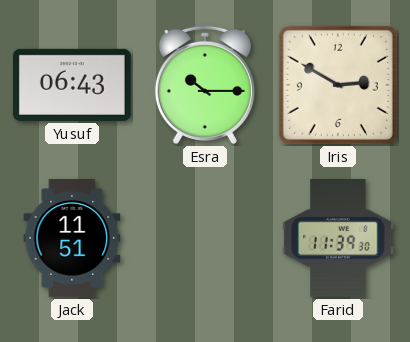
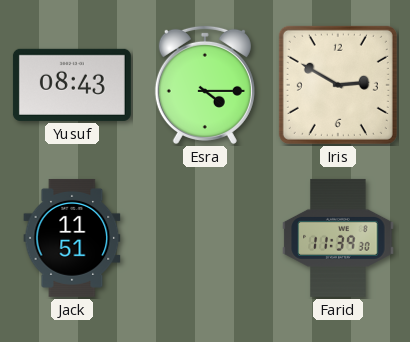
Yusuf: 06:43 -> 08:43 (72, 85)
Esra: 10:15 -> 4:15 (205, 85)
